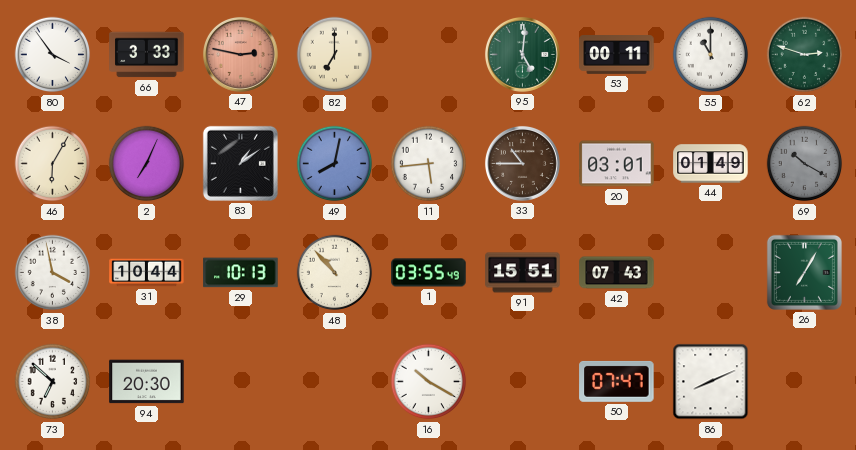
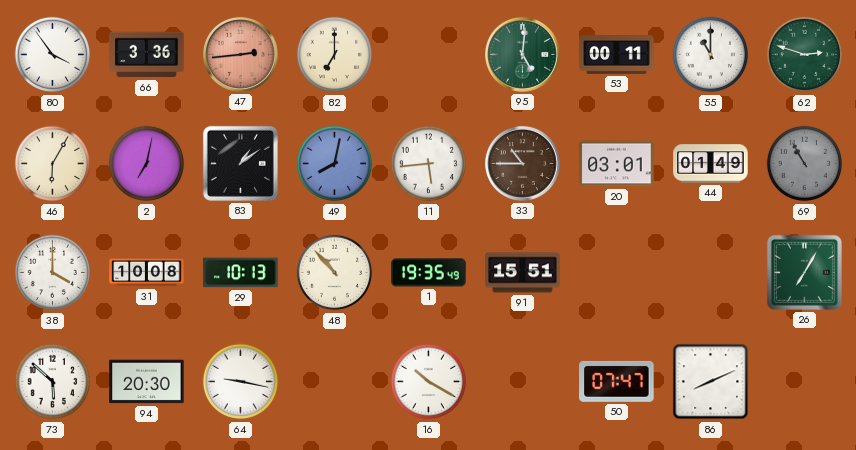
66: 3:33 -> 3:36 (147, 55)
47: 2:47 -> 2:44 (240, 54)
2: 7:04 -> 7:02 (147, 164)
69: 10:20 -> 10:55 (805, 164)
38: 3:58 -> 4:00 (53, 273)
31: 10:44 -> 10:08 (147, 273)
1: 03:55 -> 19:35 (429, 273)
42: 07:43 -> none (617, 273)
73: 6:52 -> 5:52 (53, 382)
64: none -> 9:17 (241, 382)
